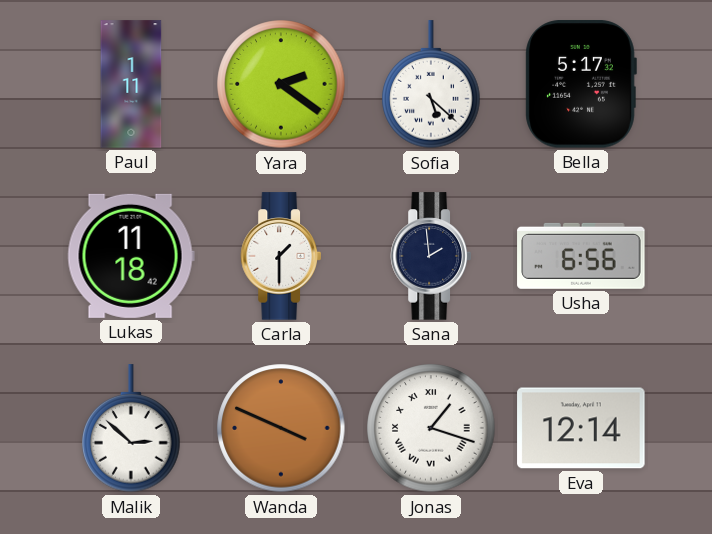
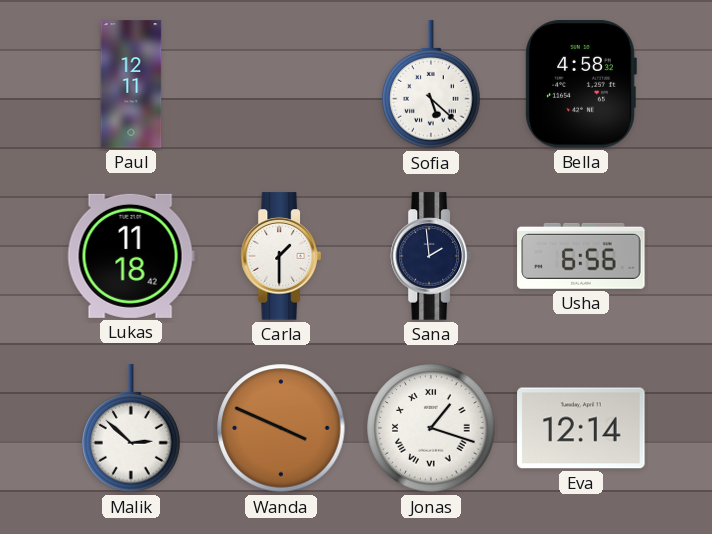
Paul: 1:11 -> 12:11 (131, 84)
Yara: 2:21 -> none (281, 84)
Bella: 5:17 -> 4:58 (581, 84)
